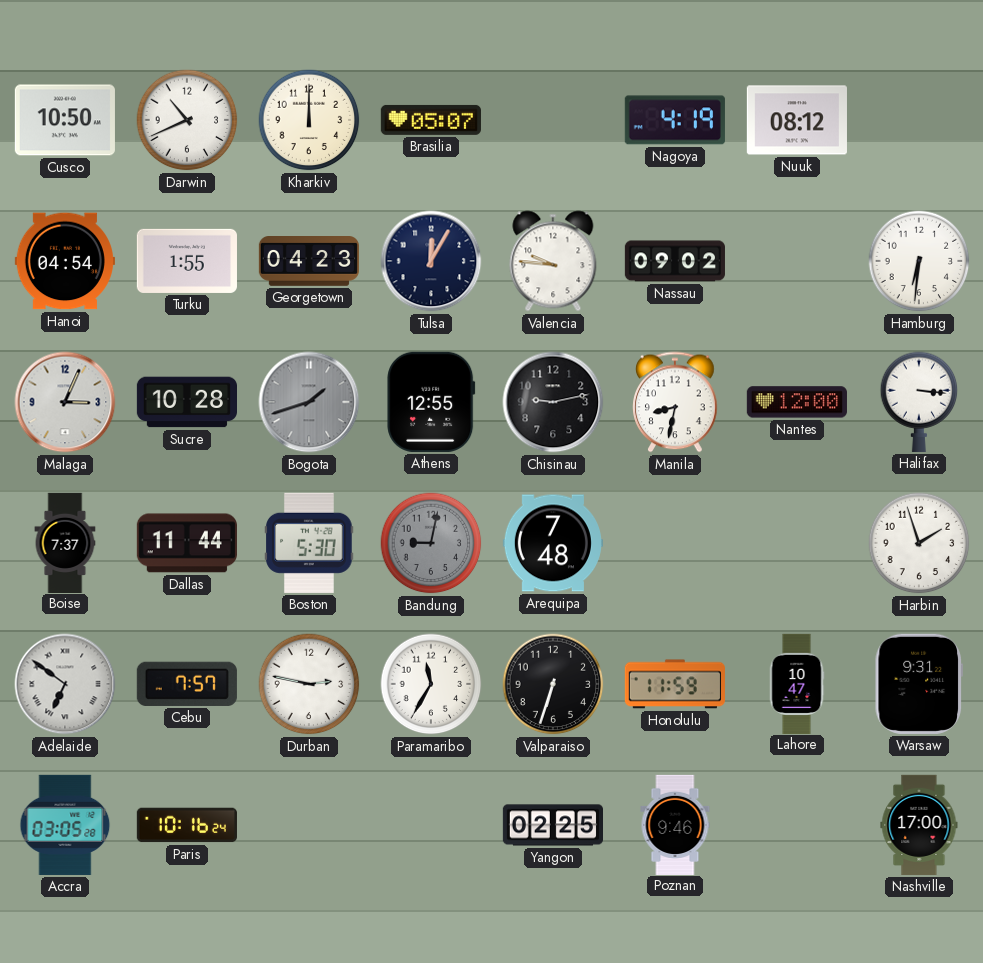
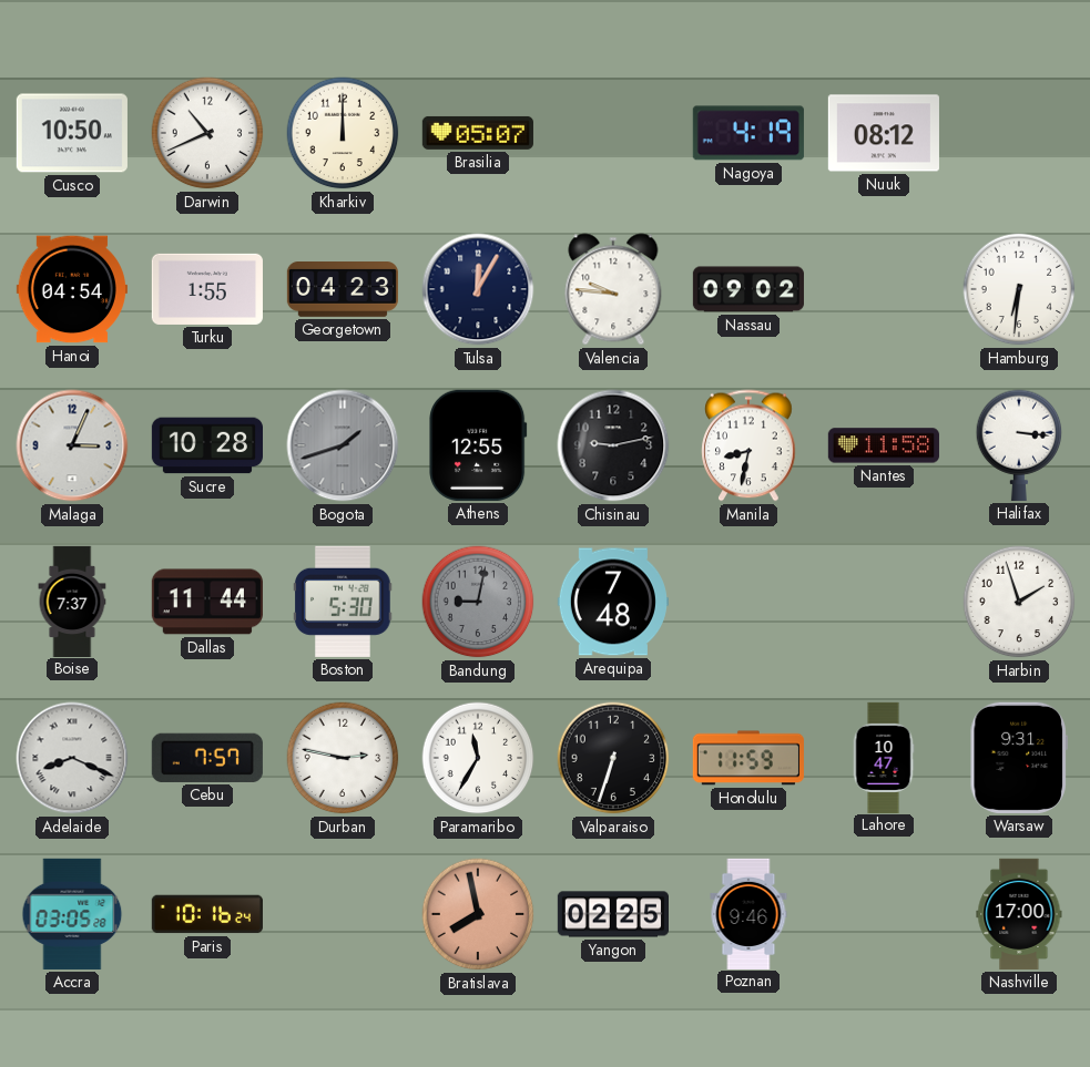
Nantes: 12:00 -> 11:58 (884, 445)
Adelaide: 6:51 -> 8:19 (72, 758)
Bratislava: none -> 7:58 (478, 914)
